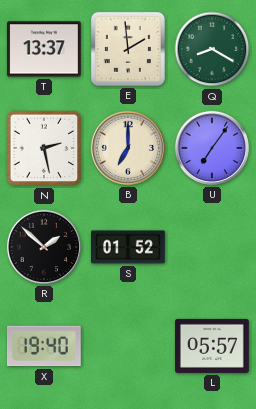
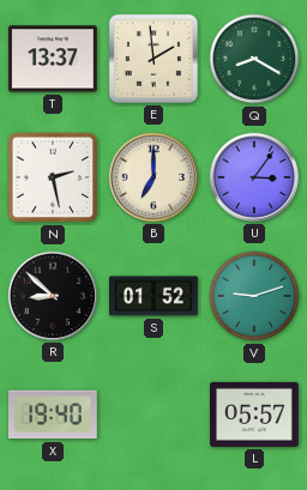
U: 7:06 -> 3:06 (254, 177)
R: 1:52 -> 8:52 (53, 296)
V: none -> 9:12 (254, 296)
